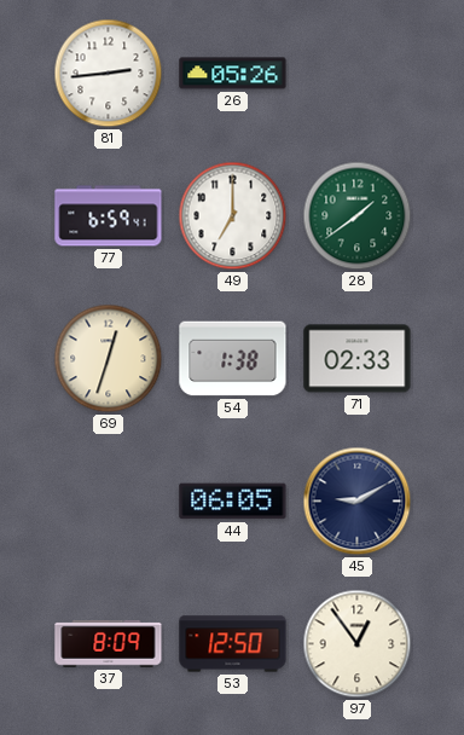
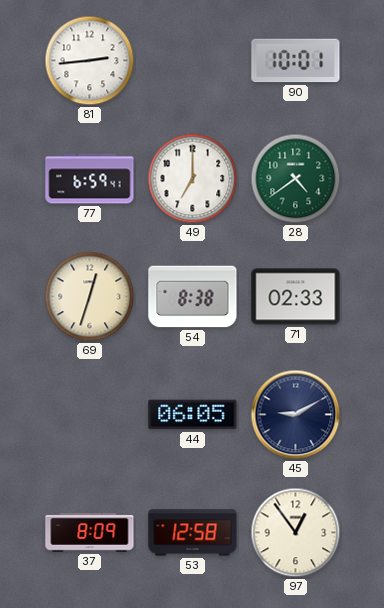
26: 05:26 -> none (233, 74)
90: none -> 10:01 (296, 61)
28: 1:39 -> 4:39 (296, 179)
54: 1:38 -> 8:38 (193, 297)
53: 12:50 -> 12:58 (193, 533)
